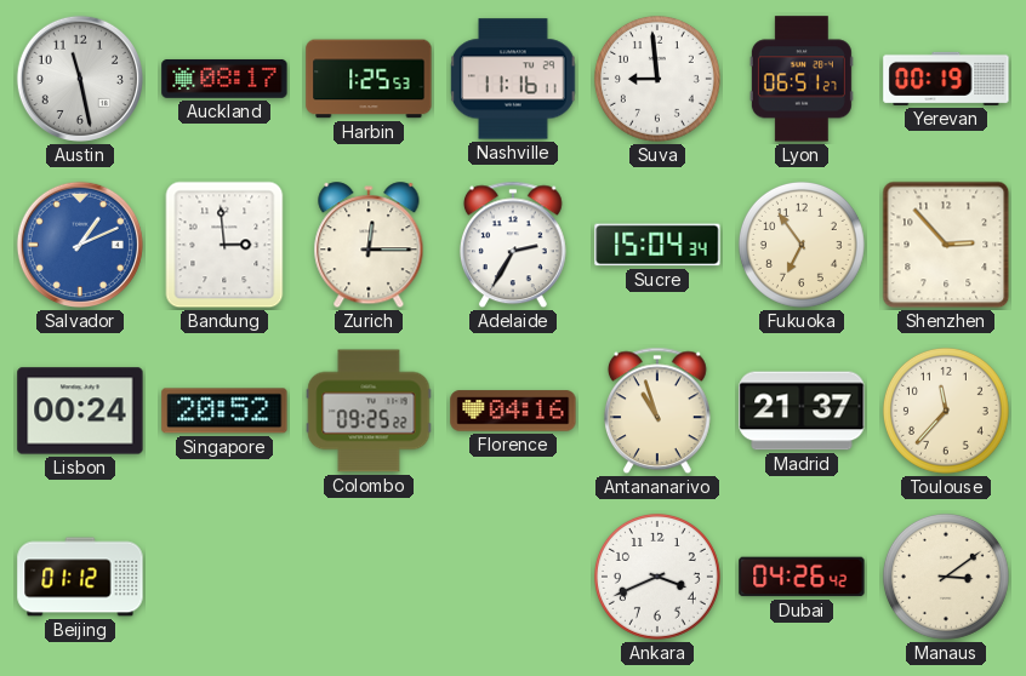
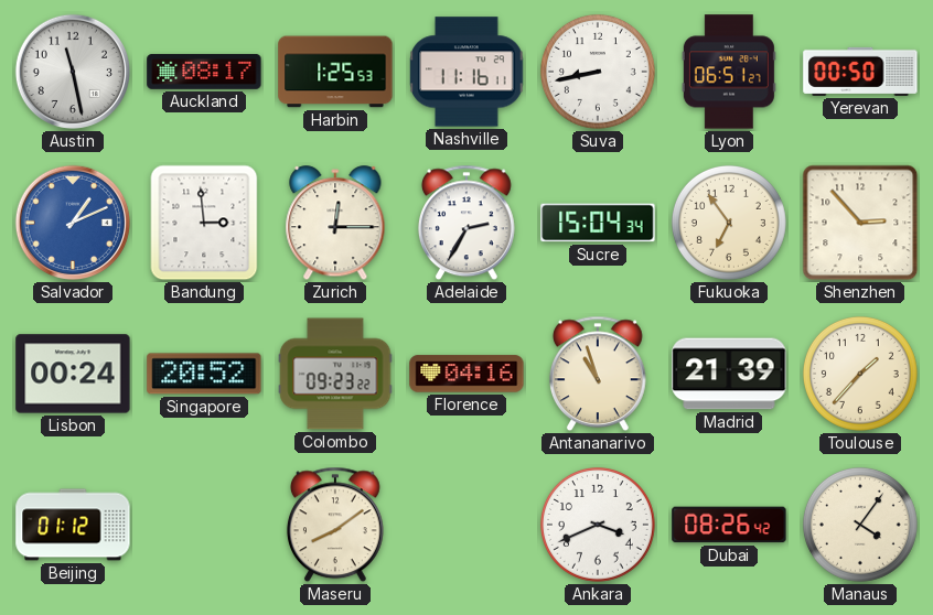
Suva: 8:59 -> 8:43 (598, 72)
Yerevan: 00:19 -> 00:50 (860, 72)
Colombo: 09:25 -> 09:23 (335, 374)
Madrid: 21:37 -> 21:39 (729, 374)
Toulouse: 11:37 -> 1:37 (860, 374)
Maseru: none -> 8:09 (335, 525)
Dubai: 04:26 -> 08:26 (729, 525)
Manaus: 3:09 -> 4:06 (860, 525)
